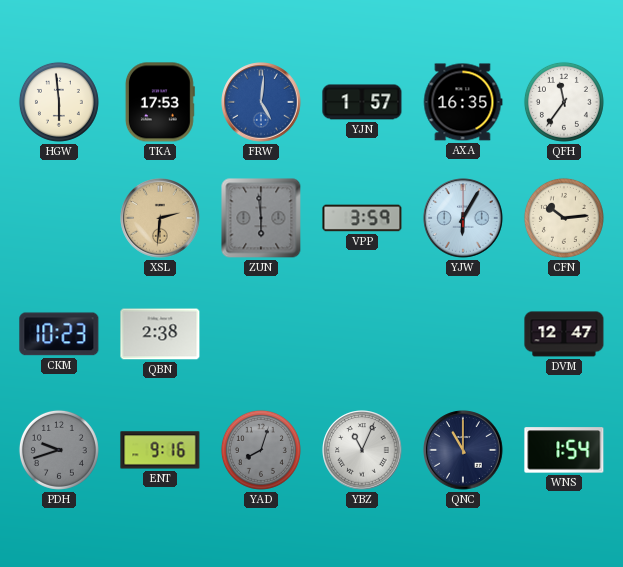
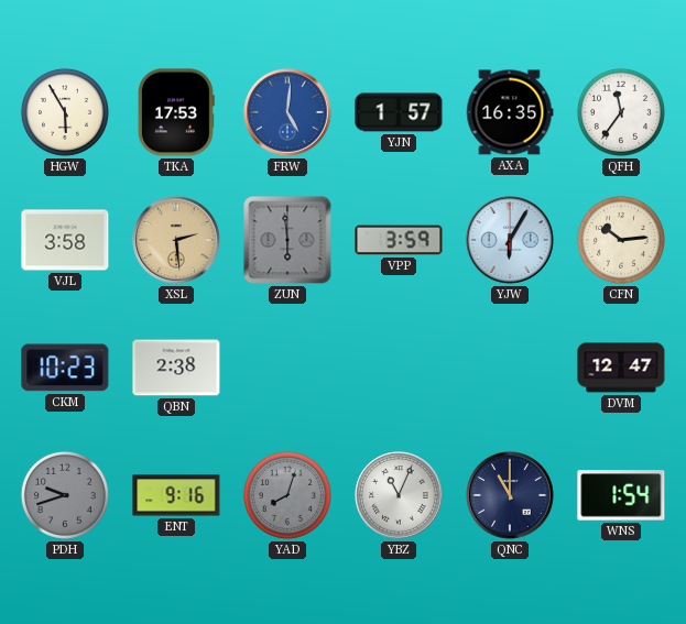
HGW: 5:59 -> 5:55 (65, 112)
VJL: none -> 3:58 (65, 240)
XSL: 2:31 -> 2:29 (176, 240)
